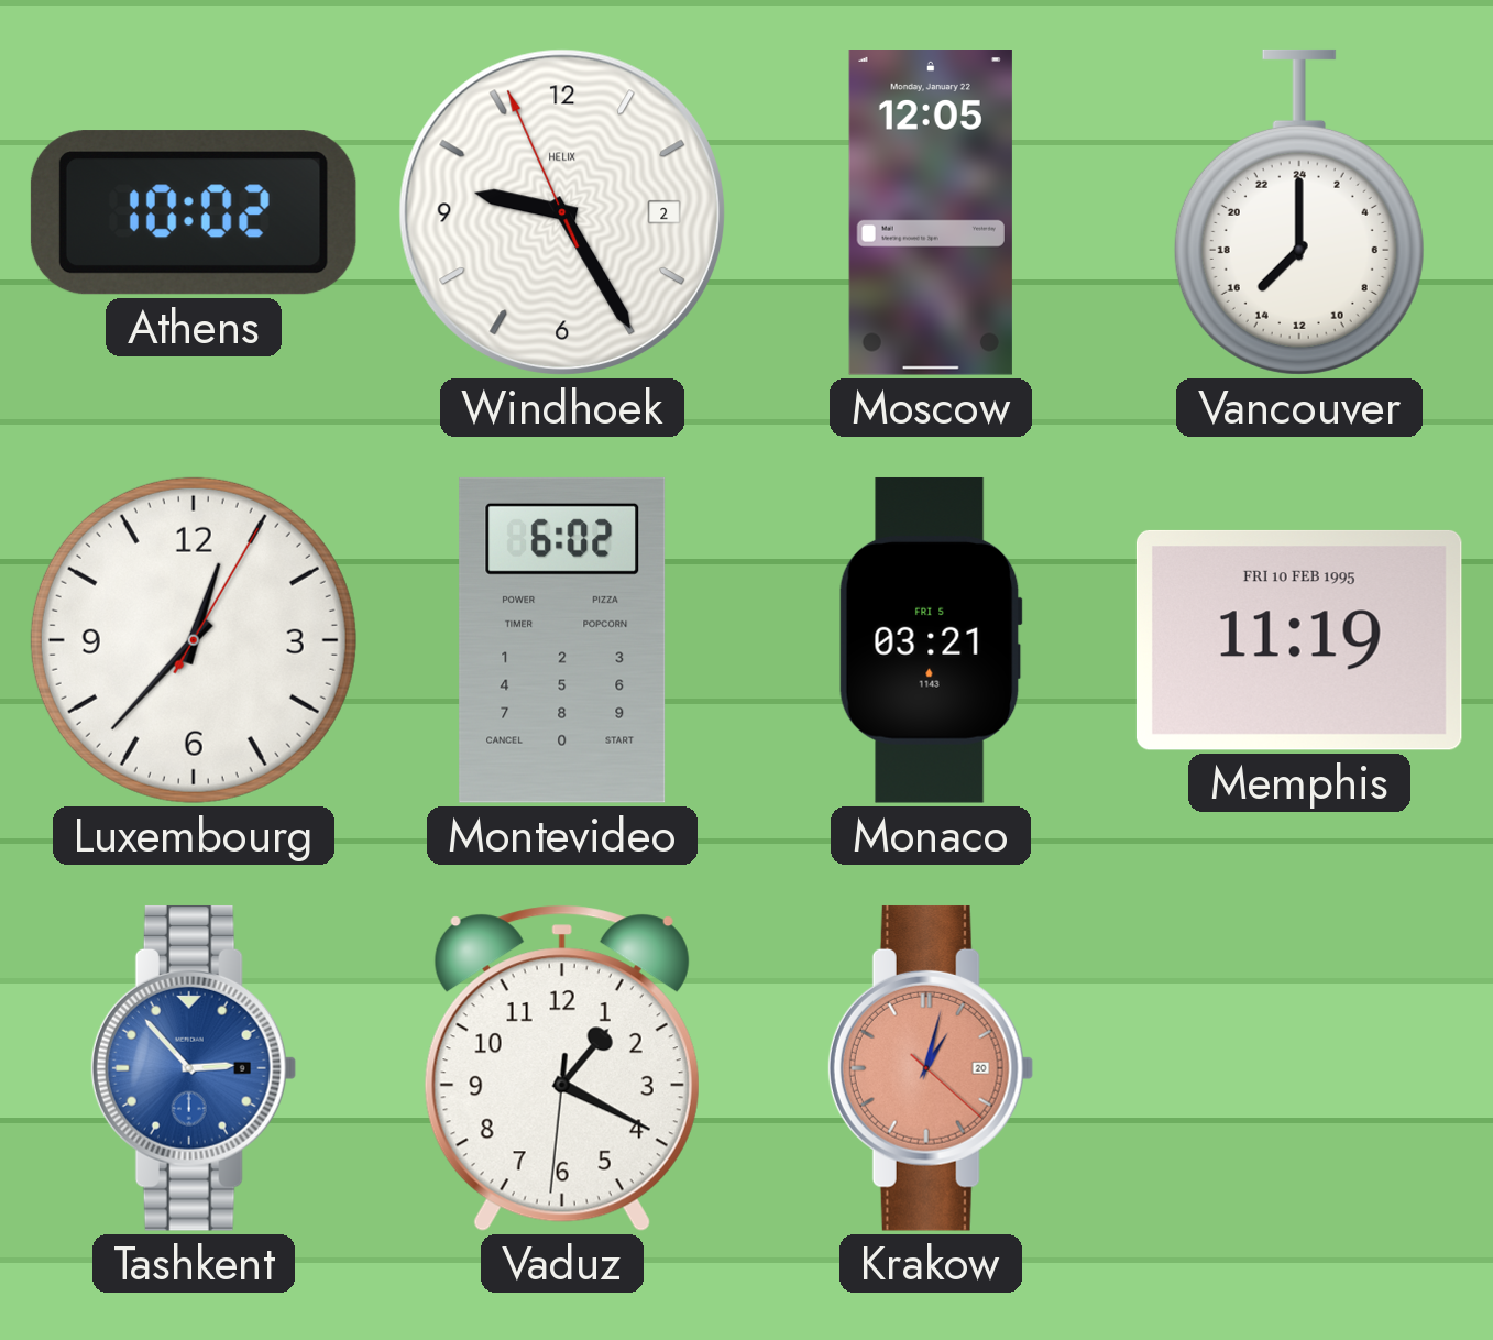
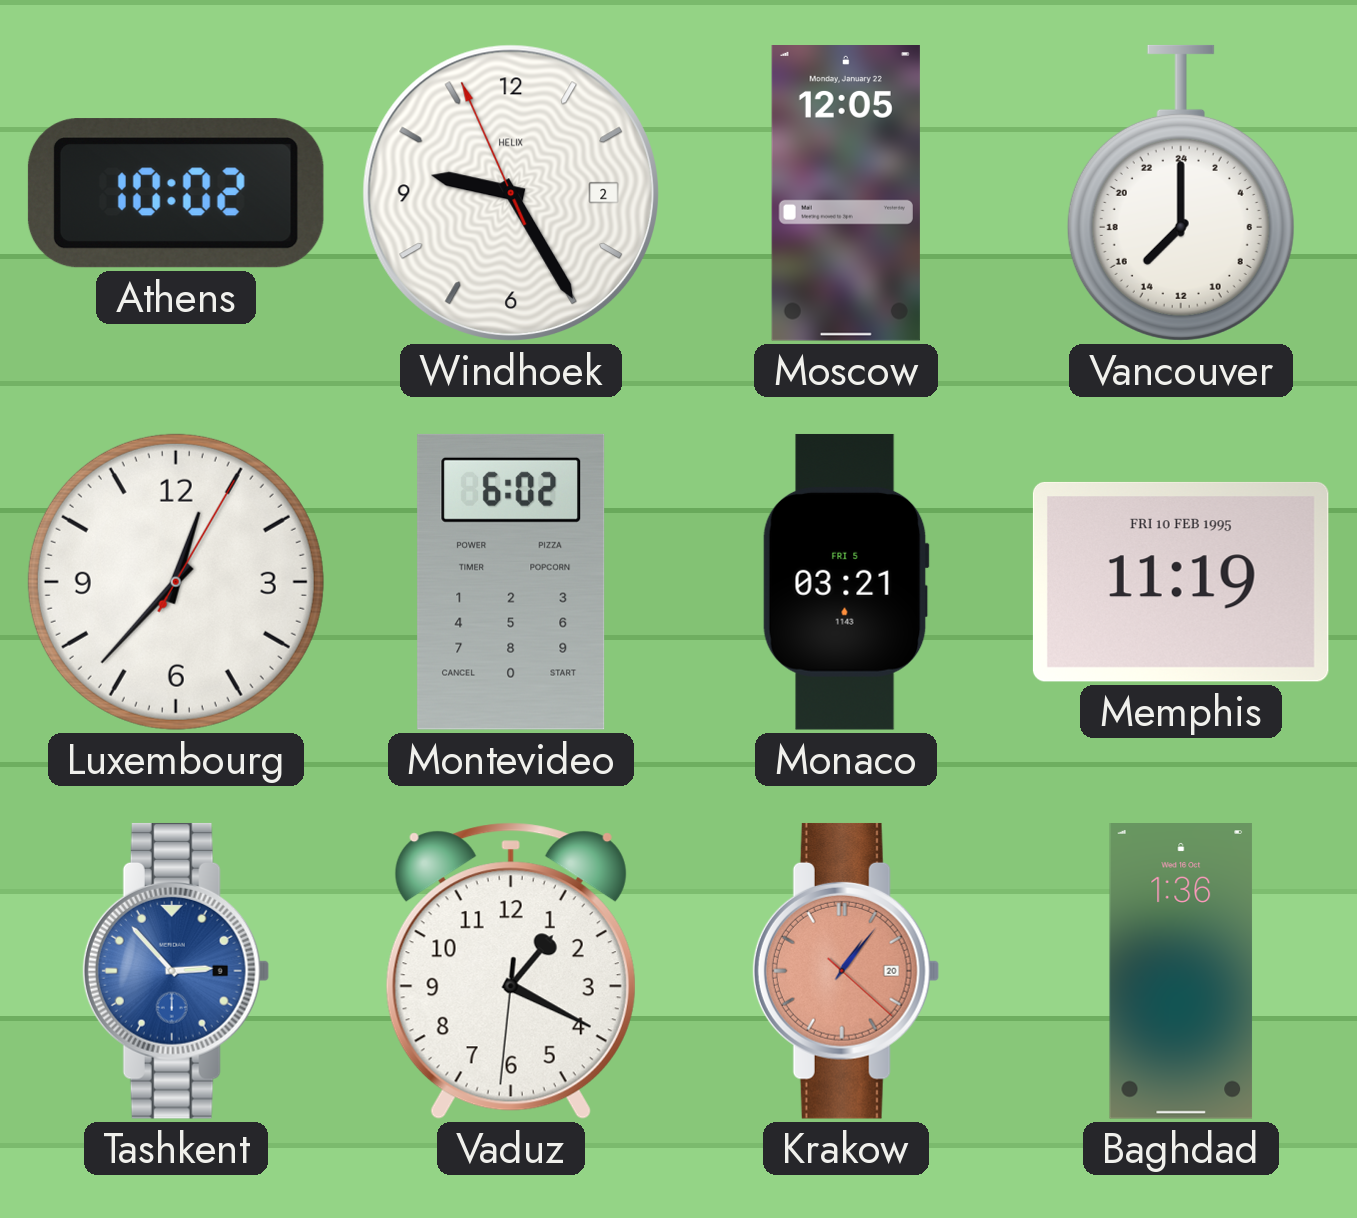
Krakow: 1:02 -> 1:06 (846, 971)
Baghdad: none -> 1:36 (1181, 972)
